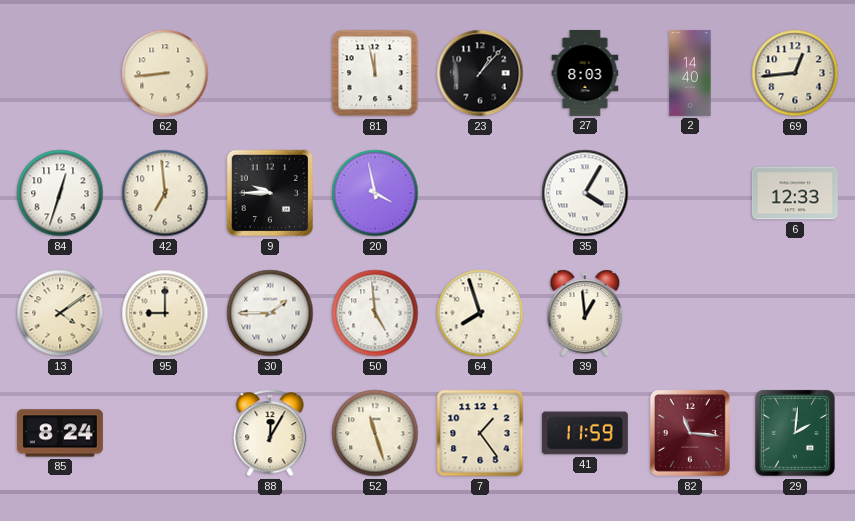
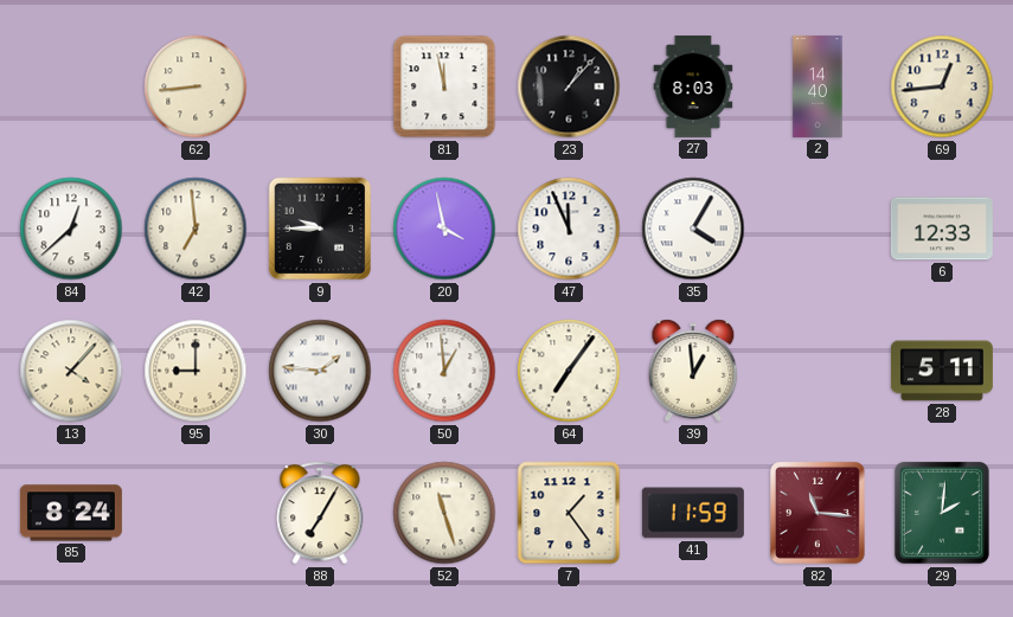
84: 12:33 -> 12:38 (71, 229)
47: none -> 11:56 (569, 229)
13: 4:09 -> 4:07 (71, 371)
30: 1:45 -> 1:46 (320, 371)
50: 4:59 -> 12:59 (444, 371)
64: 7:57 -> 7:06 (569, 371)
28: none -> 5:11 (942, 371)
88: 12:05 -> 7:05 (320, 513)
